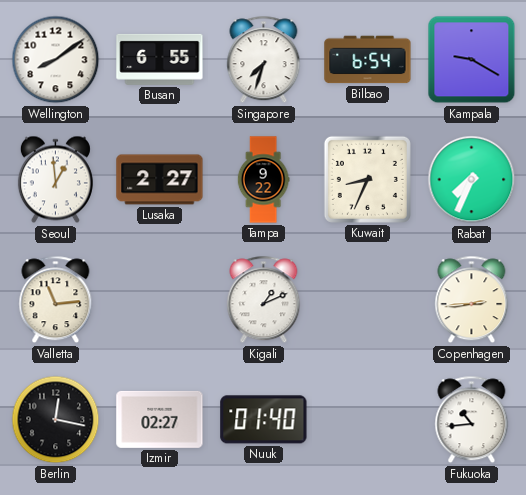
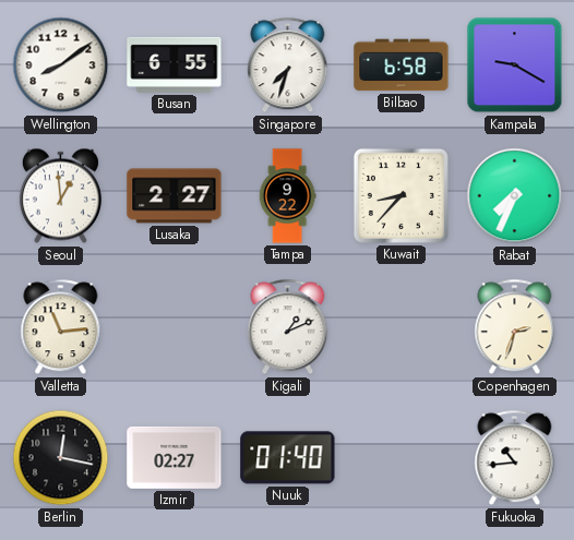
Bilbao: 6:54 -> 6:58 (402, 65)
Kuwait: 8:34 -> 8:37 (400, 195)
Copenhagen: 2:44 -> 2:33 (515, 327)
